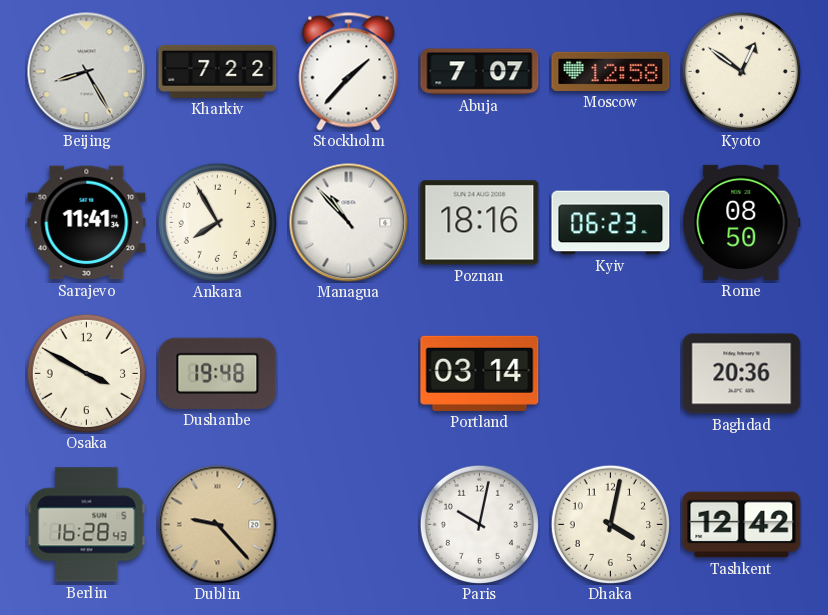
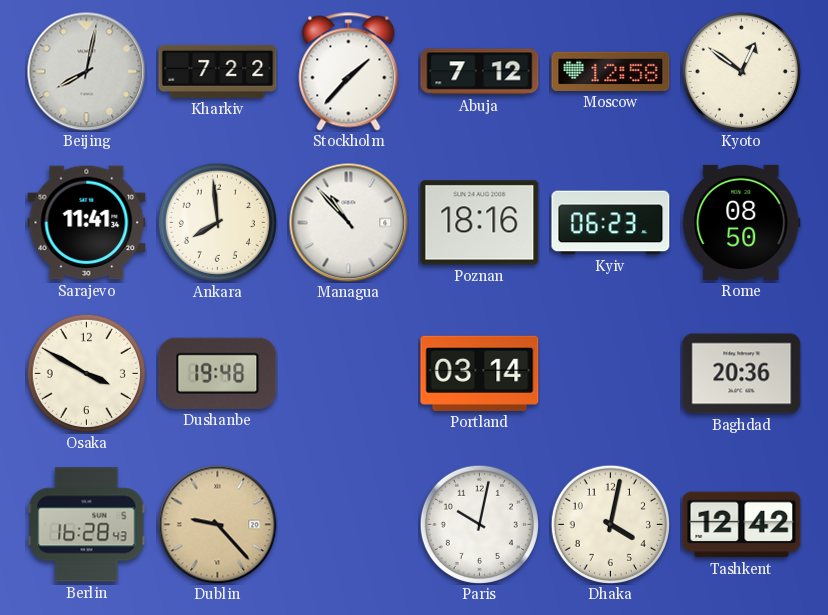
Beijing: 8:25 -> 8:02 (87, 72)
Abuja: 7:07 -> 7:12 (480, 72)
Ankara: 7:55 -> 7:59 (217, 222)
